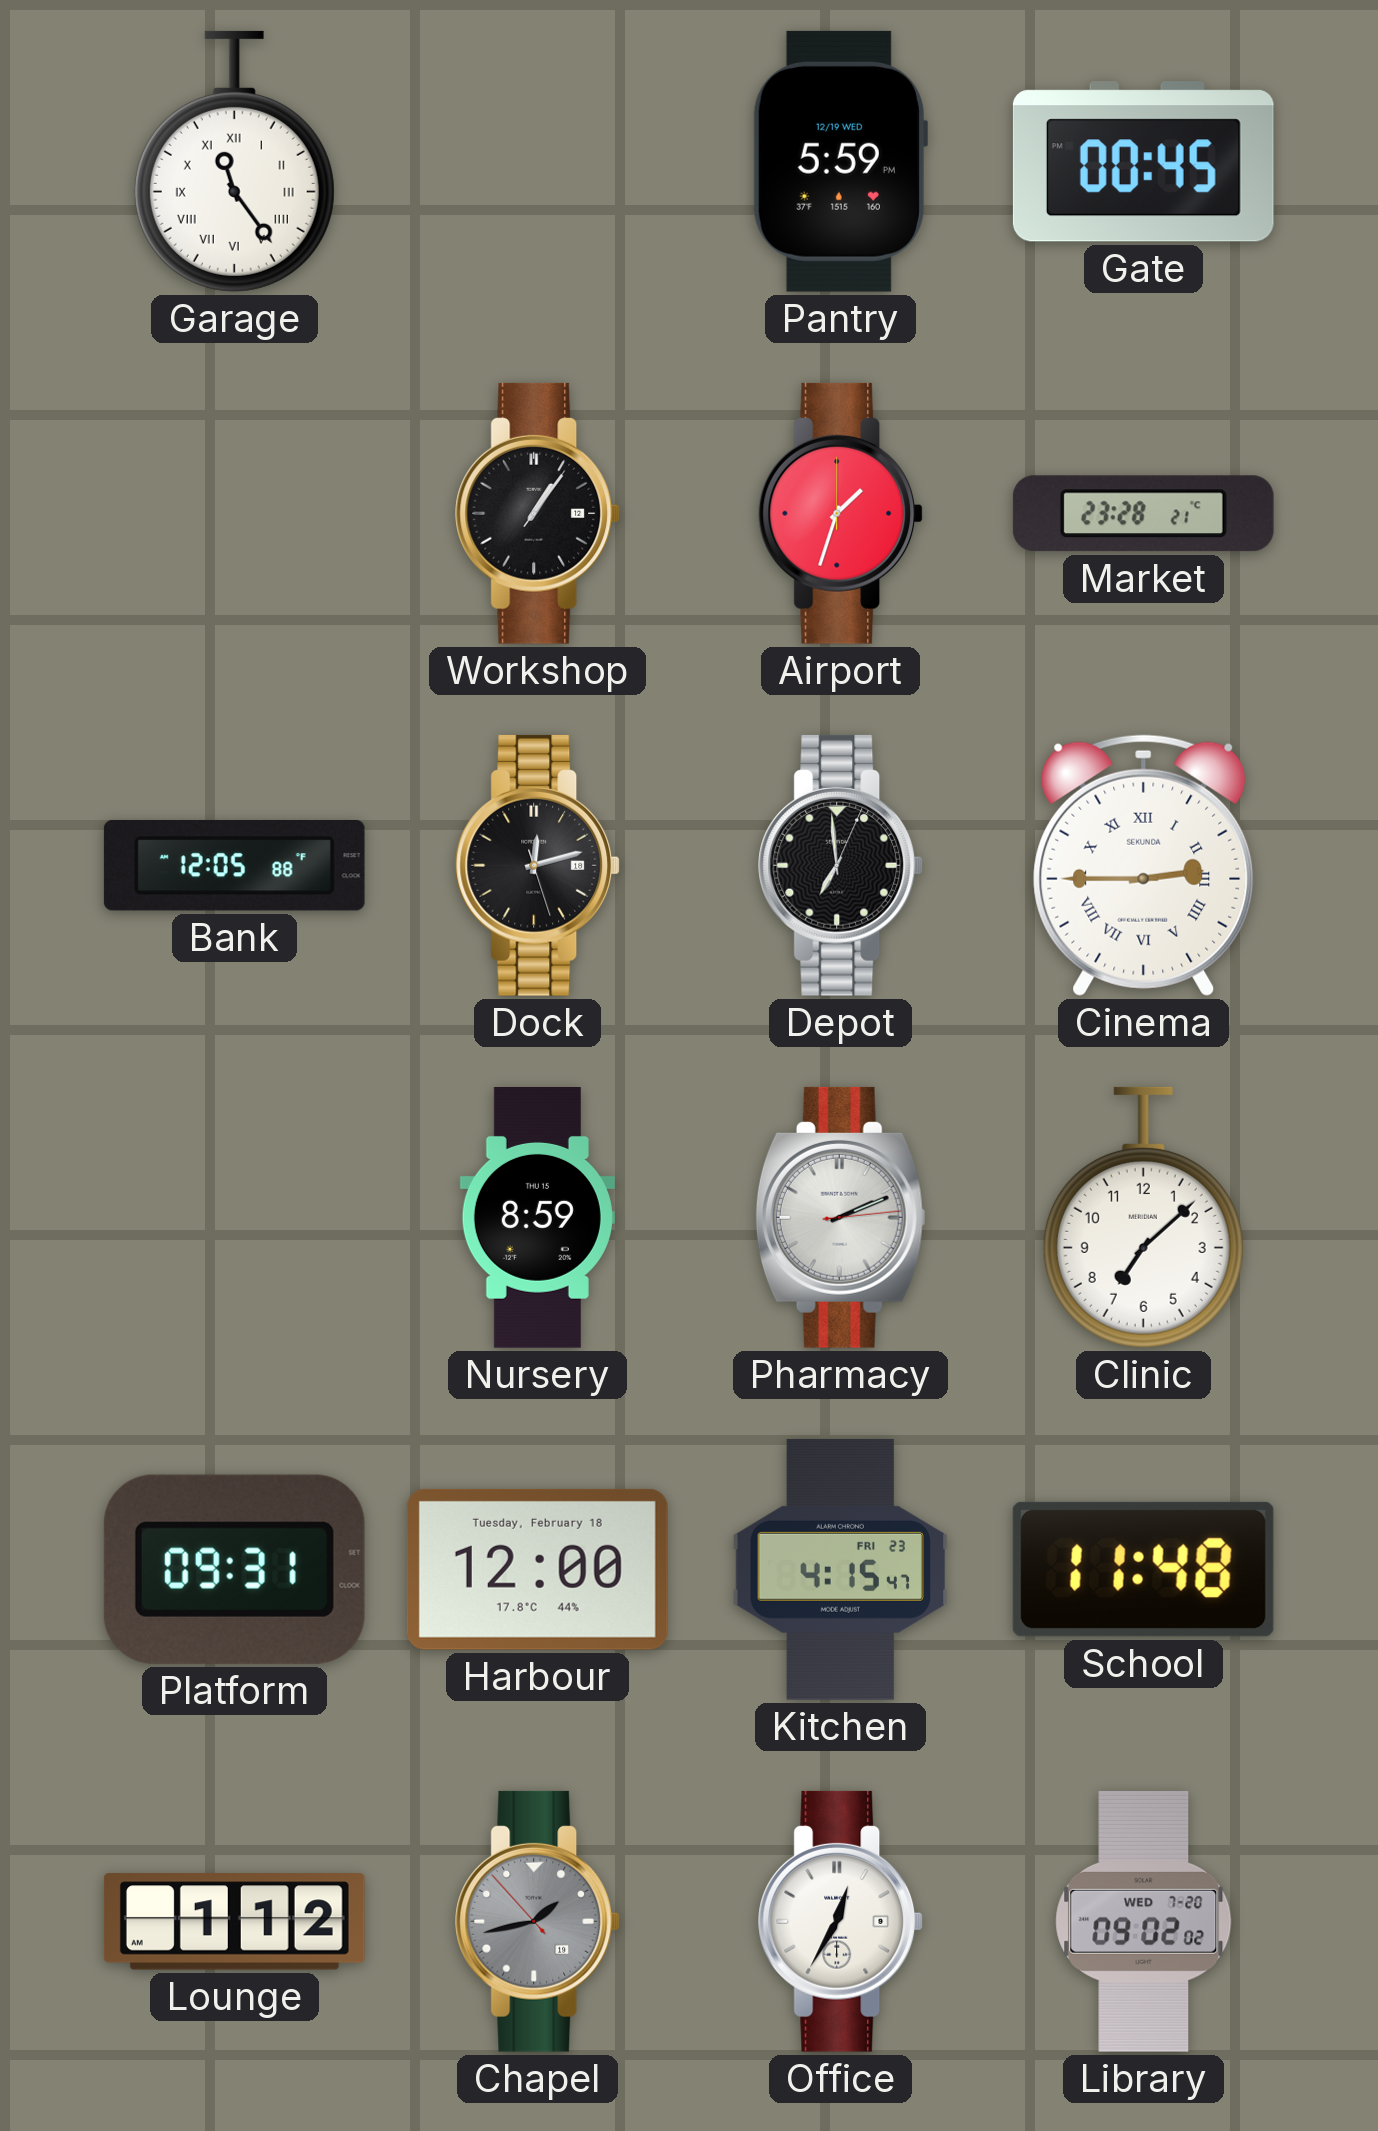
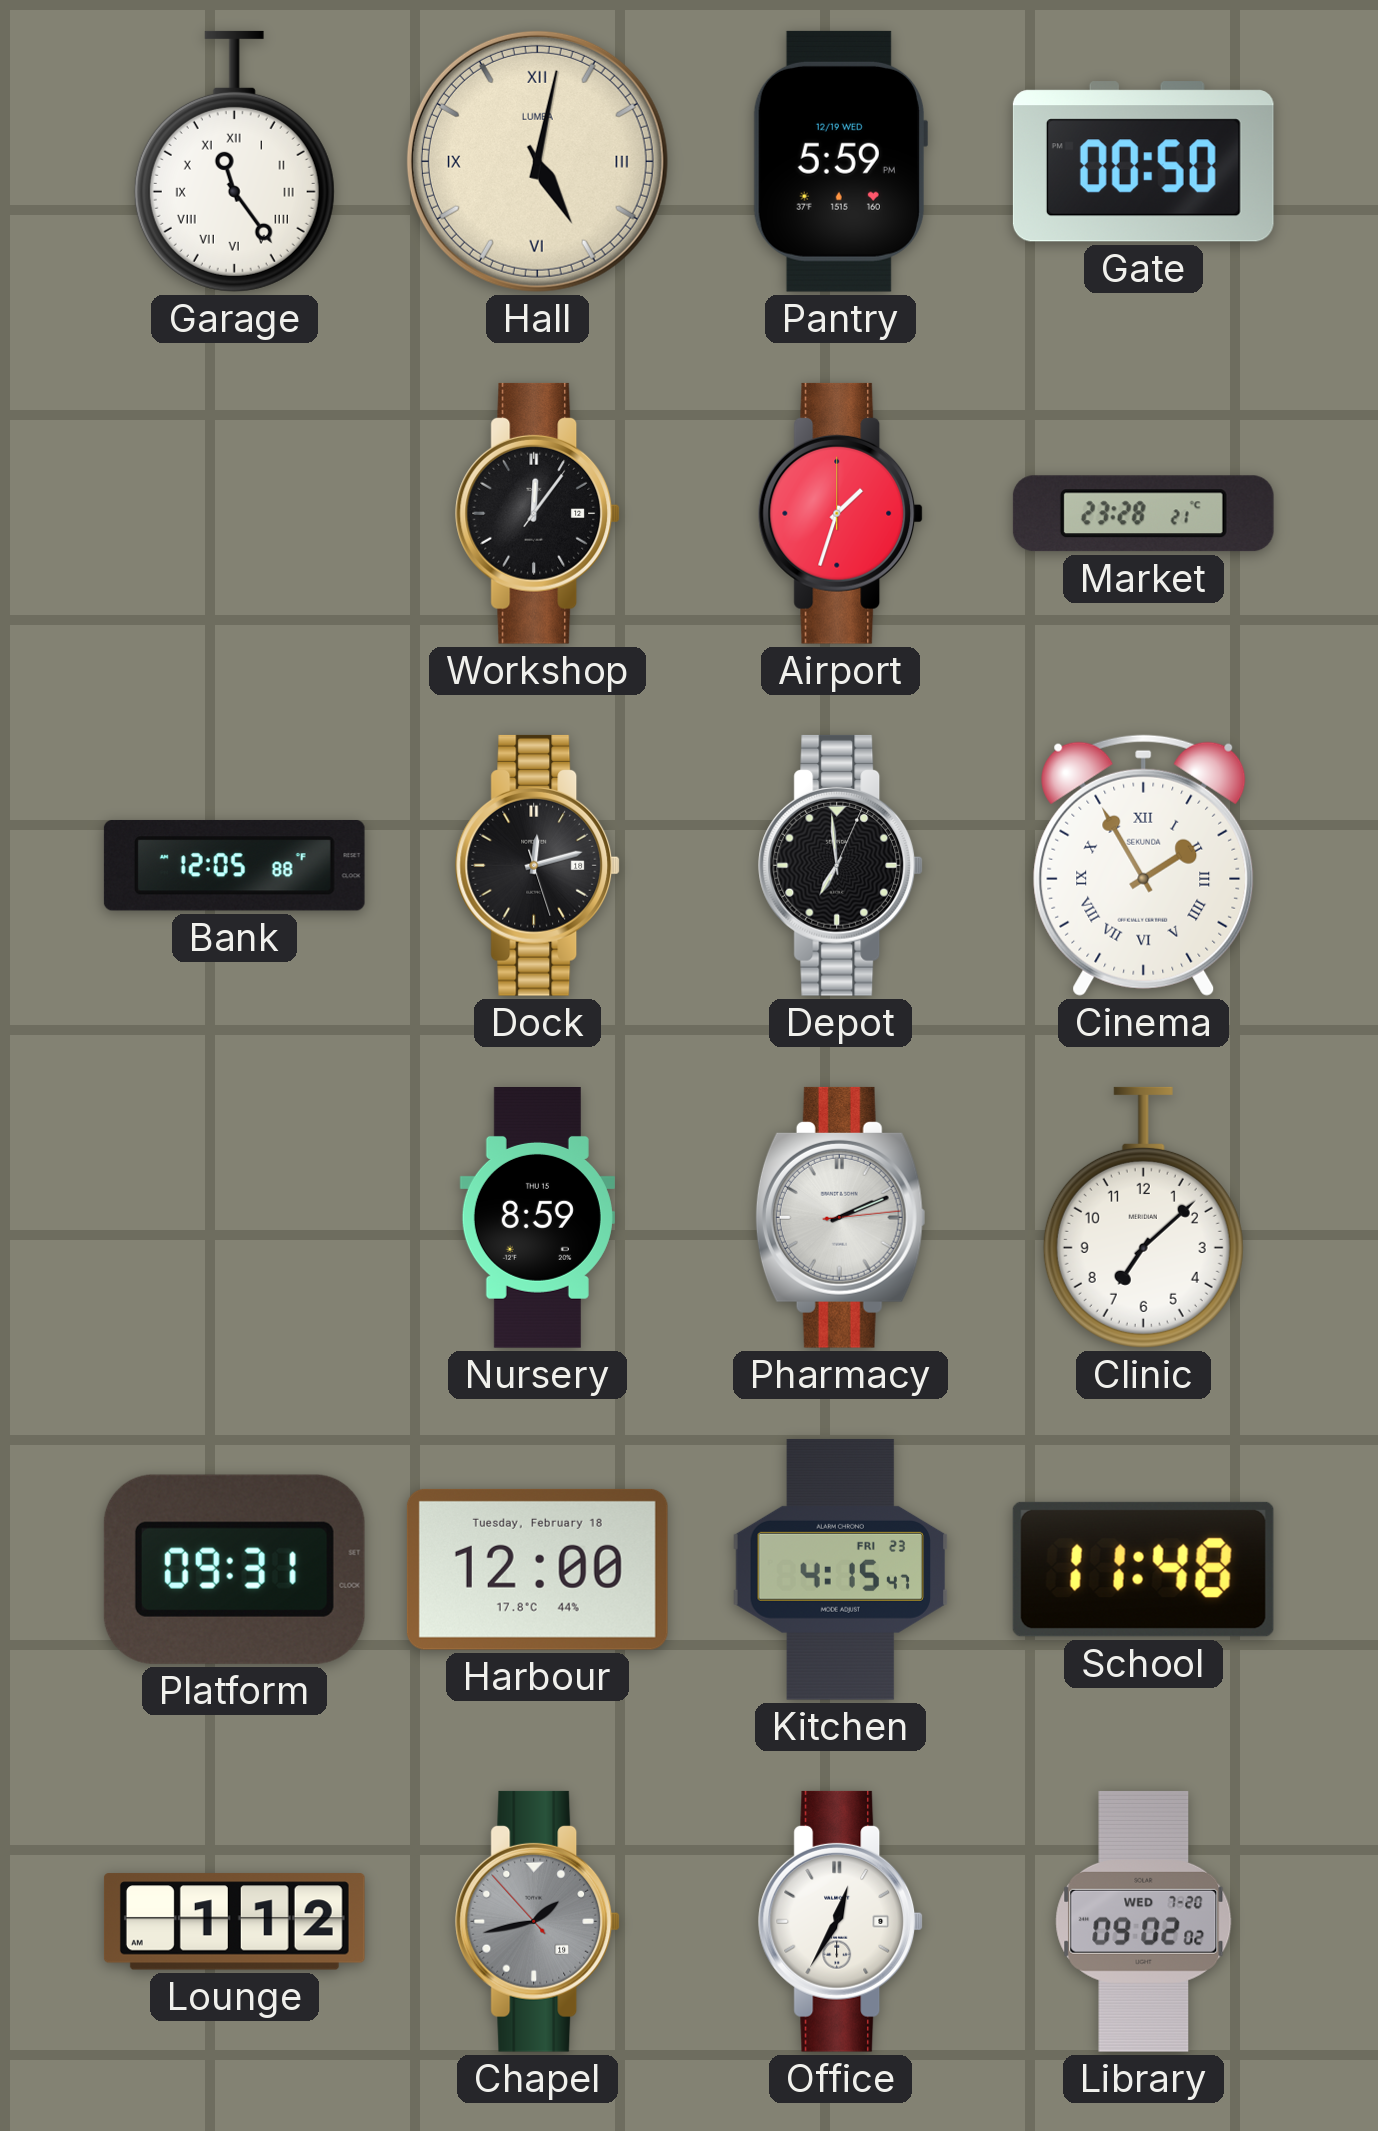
Hall: none -> 5:02 (537, 161)
Gate: 00:45 -> 00:50 (1143, 162)
Workshop: 1:06 -> 12:06 (538, 513)
Cinema: 2:45 -> 1:55 (1144, 865)
